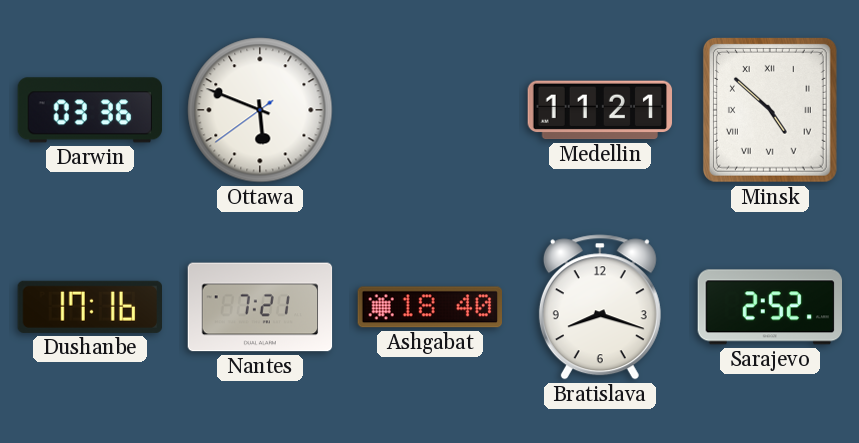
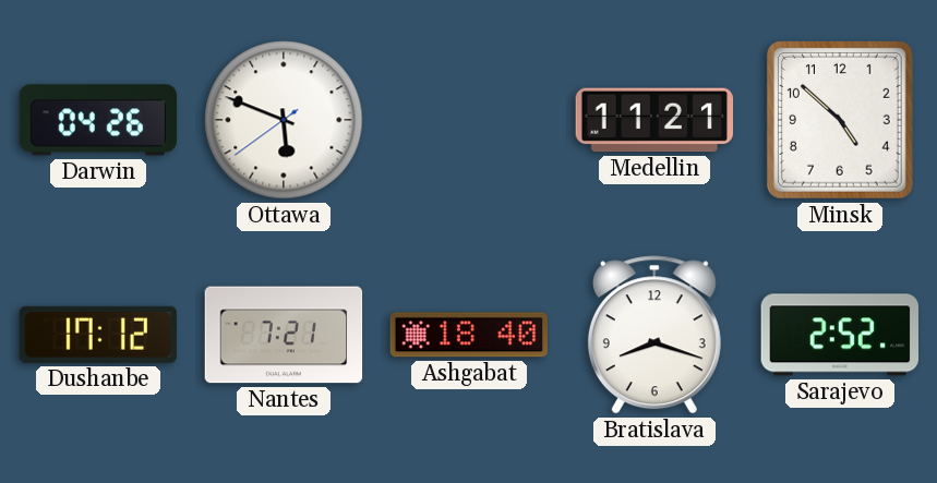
Darwin: 03:36 -> 04:26 (97, 120)
Minsk numerals: Roman -> Arabic (840, 120)
Dushanbe: 17:16 -> 17:12 (97, 335)
